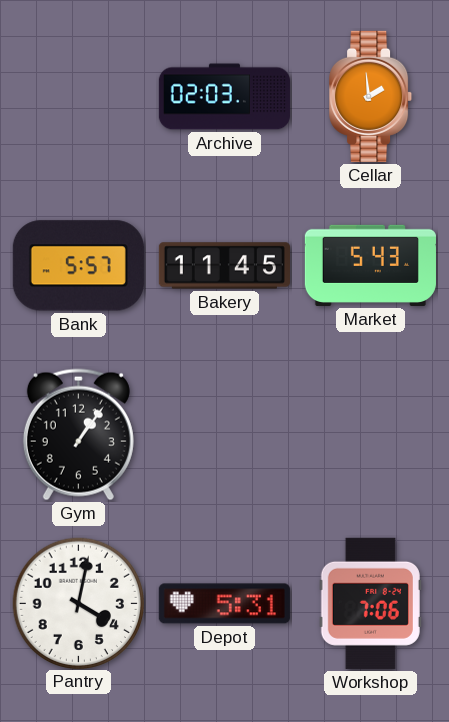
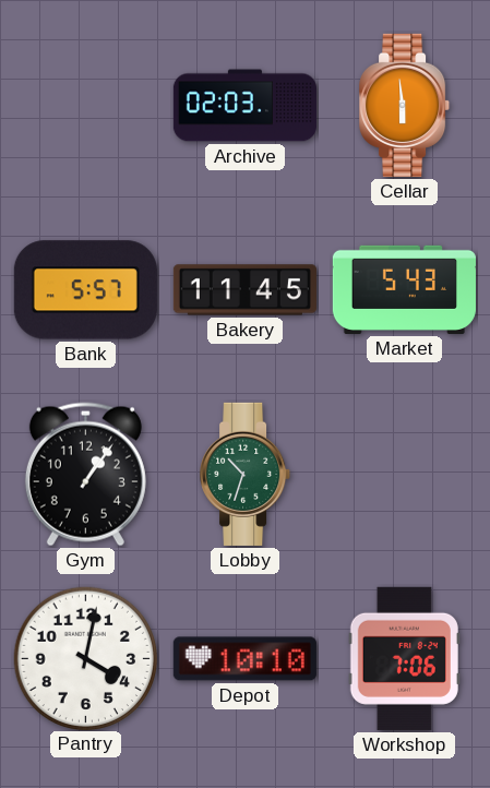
Cellar: 1:59 -> 5:59 (405, 105)
Lobby: none -> 10:33 (246, 474)
Depot: 5:31 -> 10:10 (244, 659)
